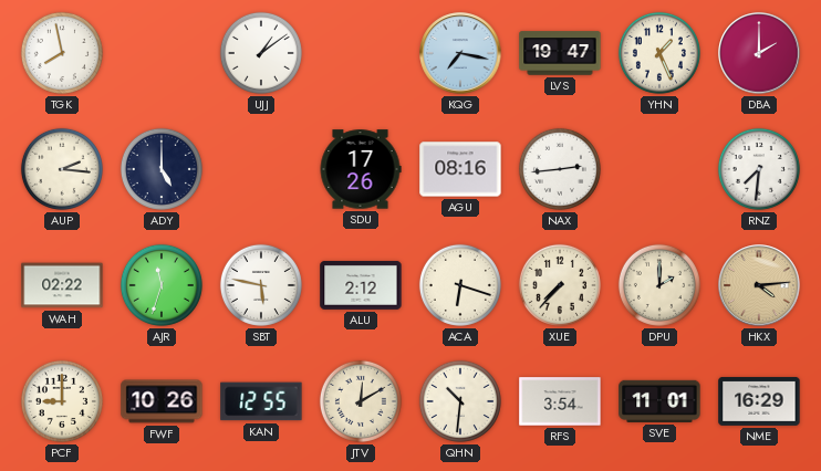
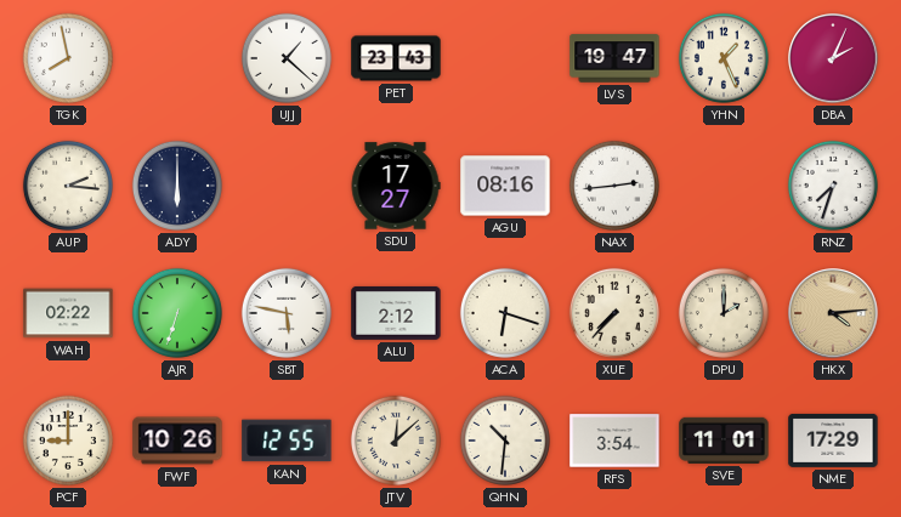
UJJ: 1:09 -> 1:22 (287, 58)
PET: none -> 23:43 (396, 58)
KQG: 7:17 -> none (460, 53)
DBA: 2:00 -> 2:04 (833, 58)
ADY: 5:00 -> 6:00 (177, 186)
SDU: 17:26 -> 17:27 (396, 186)
RNZ: 7:31 -> 7:33 (833, 186)
AJR: 11:33 -> 6:33 (177, 313)
JTV: 12:10 -> 12:08 (396, 441)
NME: 16:29 -> 17:29 (833, 441)
